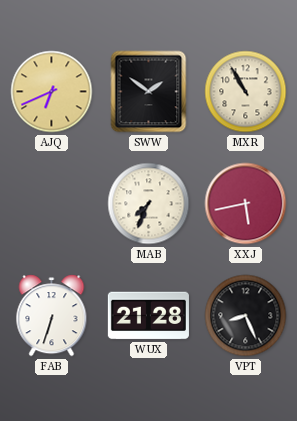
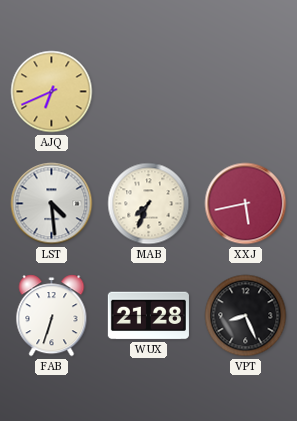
SWW: 1:51 -> none (149, 92)
MXR: 10:55 -> none (246, 92)
LST: none -> 4:29 (52, 204)
